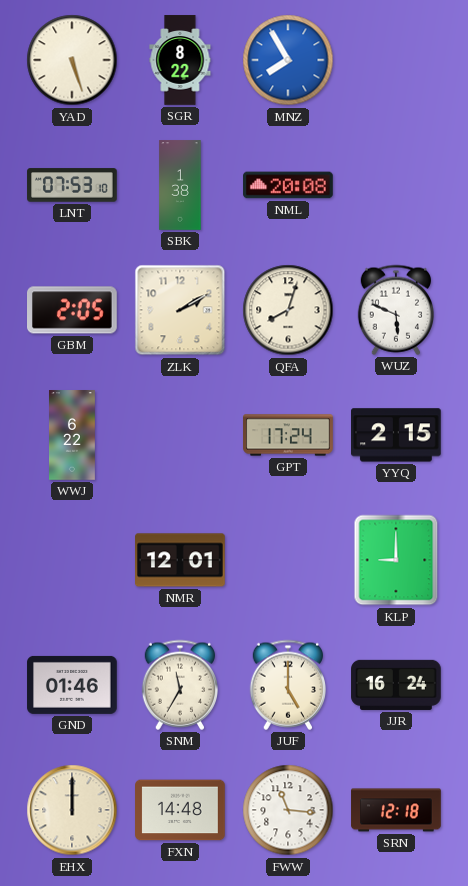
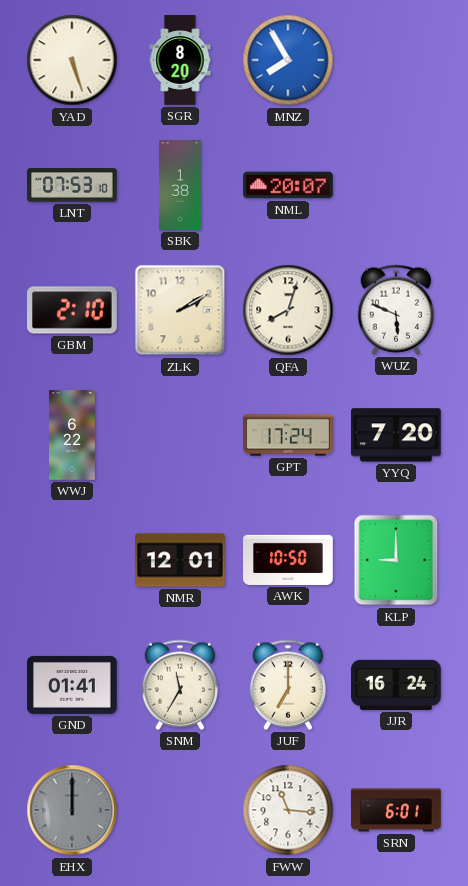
SGR: 8:22 -> 8:20 (180, 60)
NML: 20:08 -> 20:07 (288, 185)
GBM: 2:05 -> 2:10 (72, 310)
YYQ: 2:15 -> 7:20 (397, 435)
AWK: none -> 10:50 (288, 560)
GND: 01:46 -> 01:41 (72, 685)
JUF: 5:00 -> 7:00 (287, 685)
EHX dial: cream -> grey (72, 810)
FXN: 14:48 -> none (180, 810)
SRN: 12:18 -> 6:01 (396, 810)
